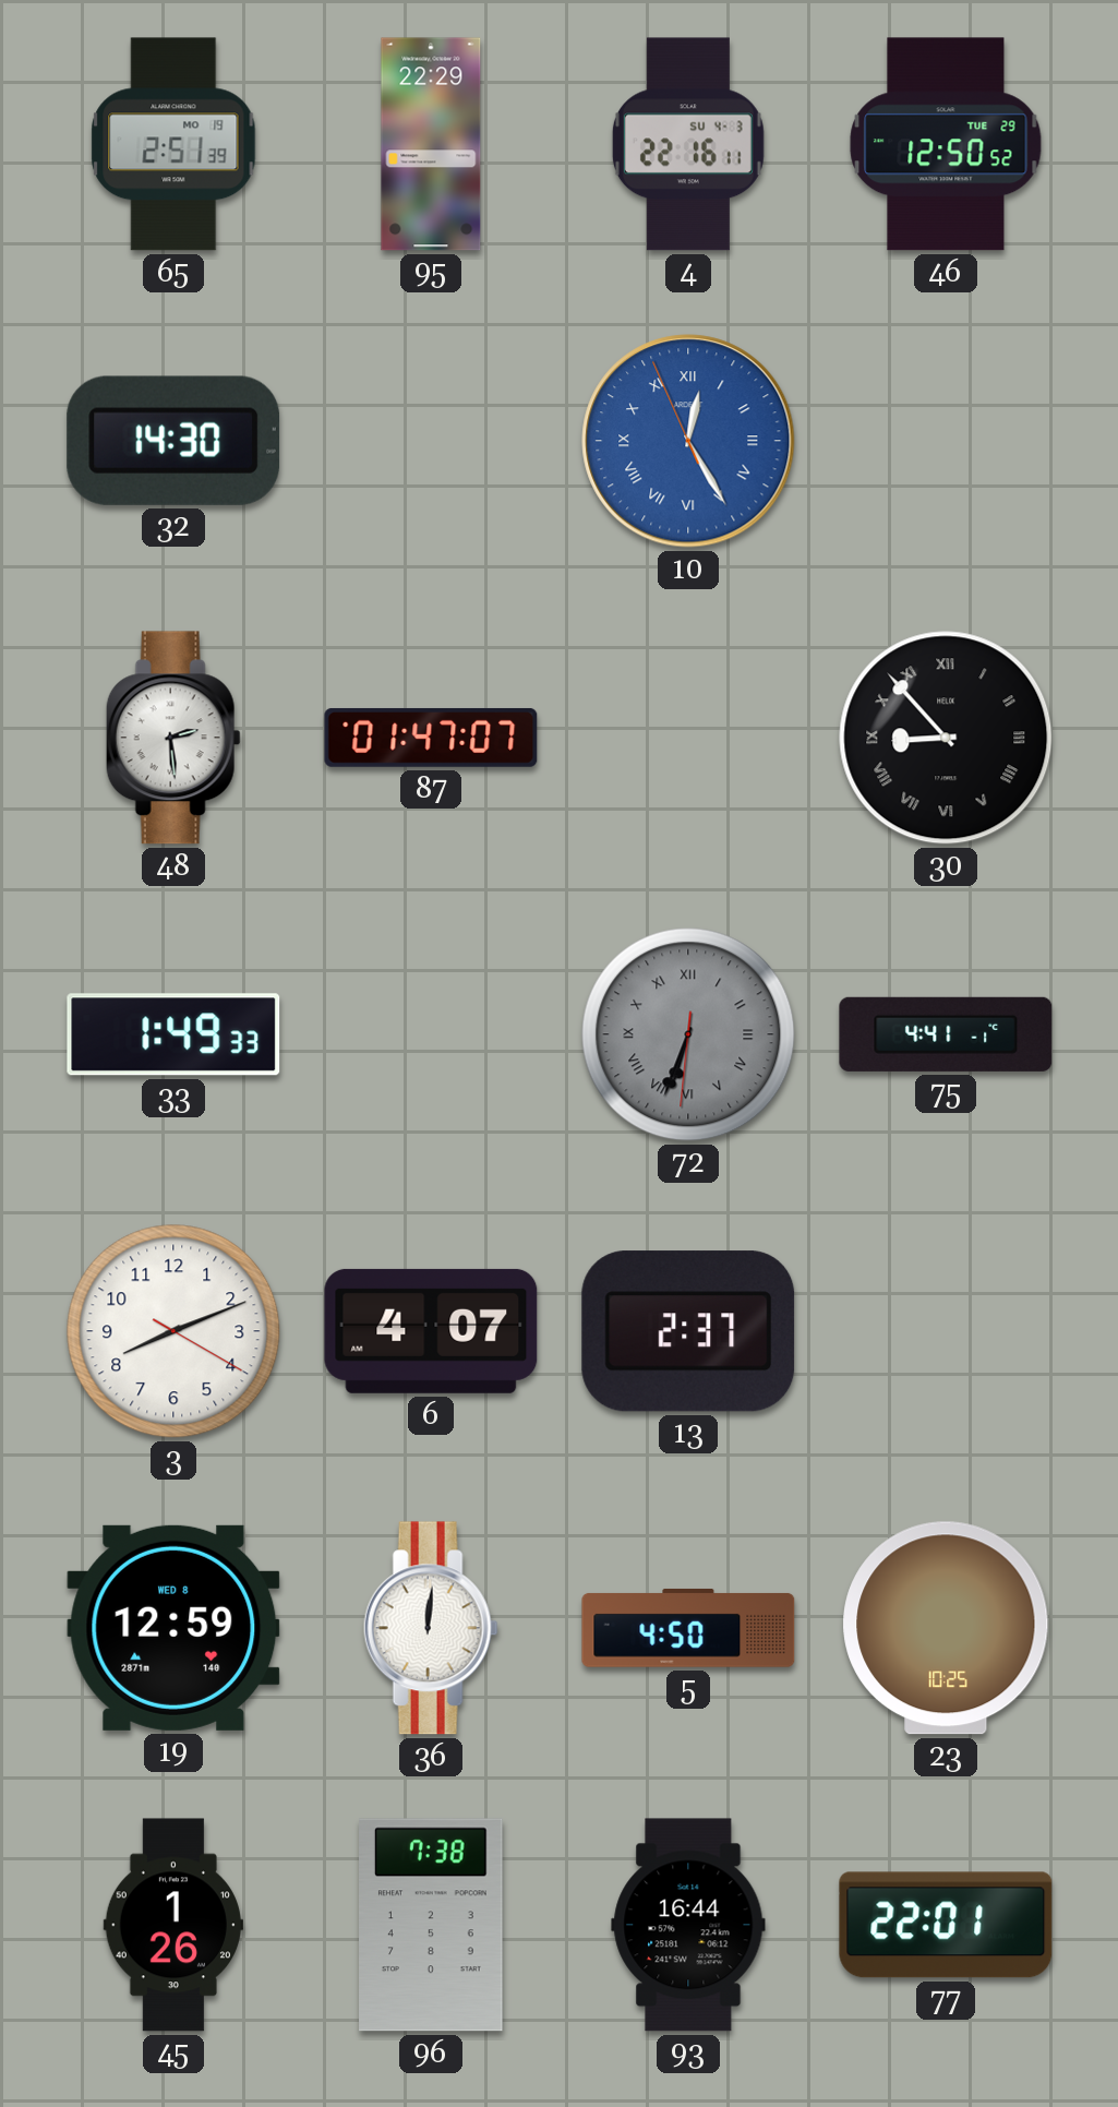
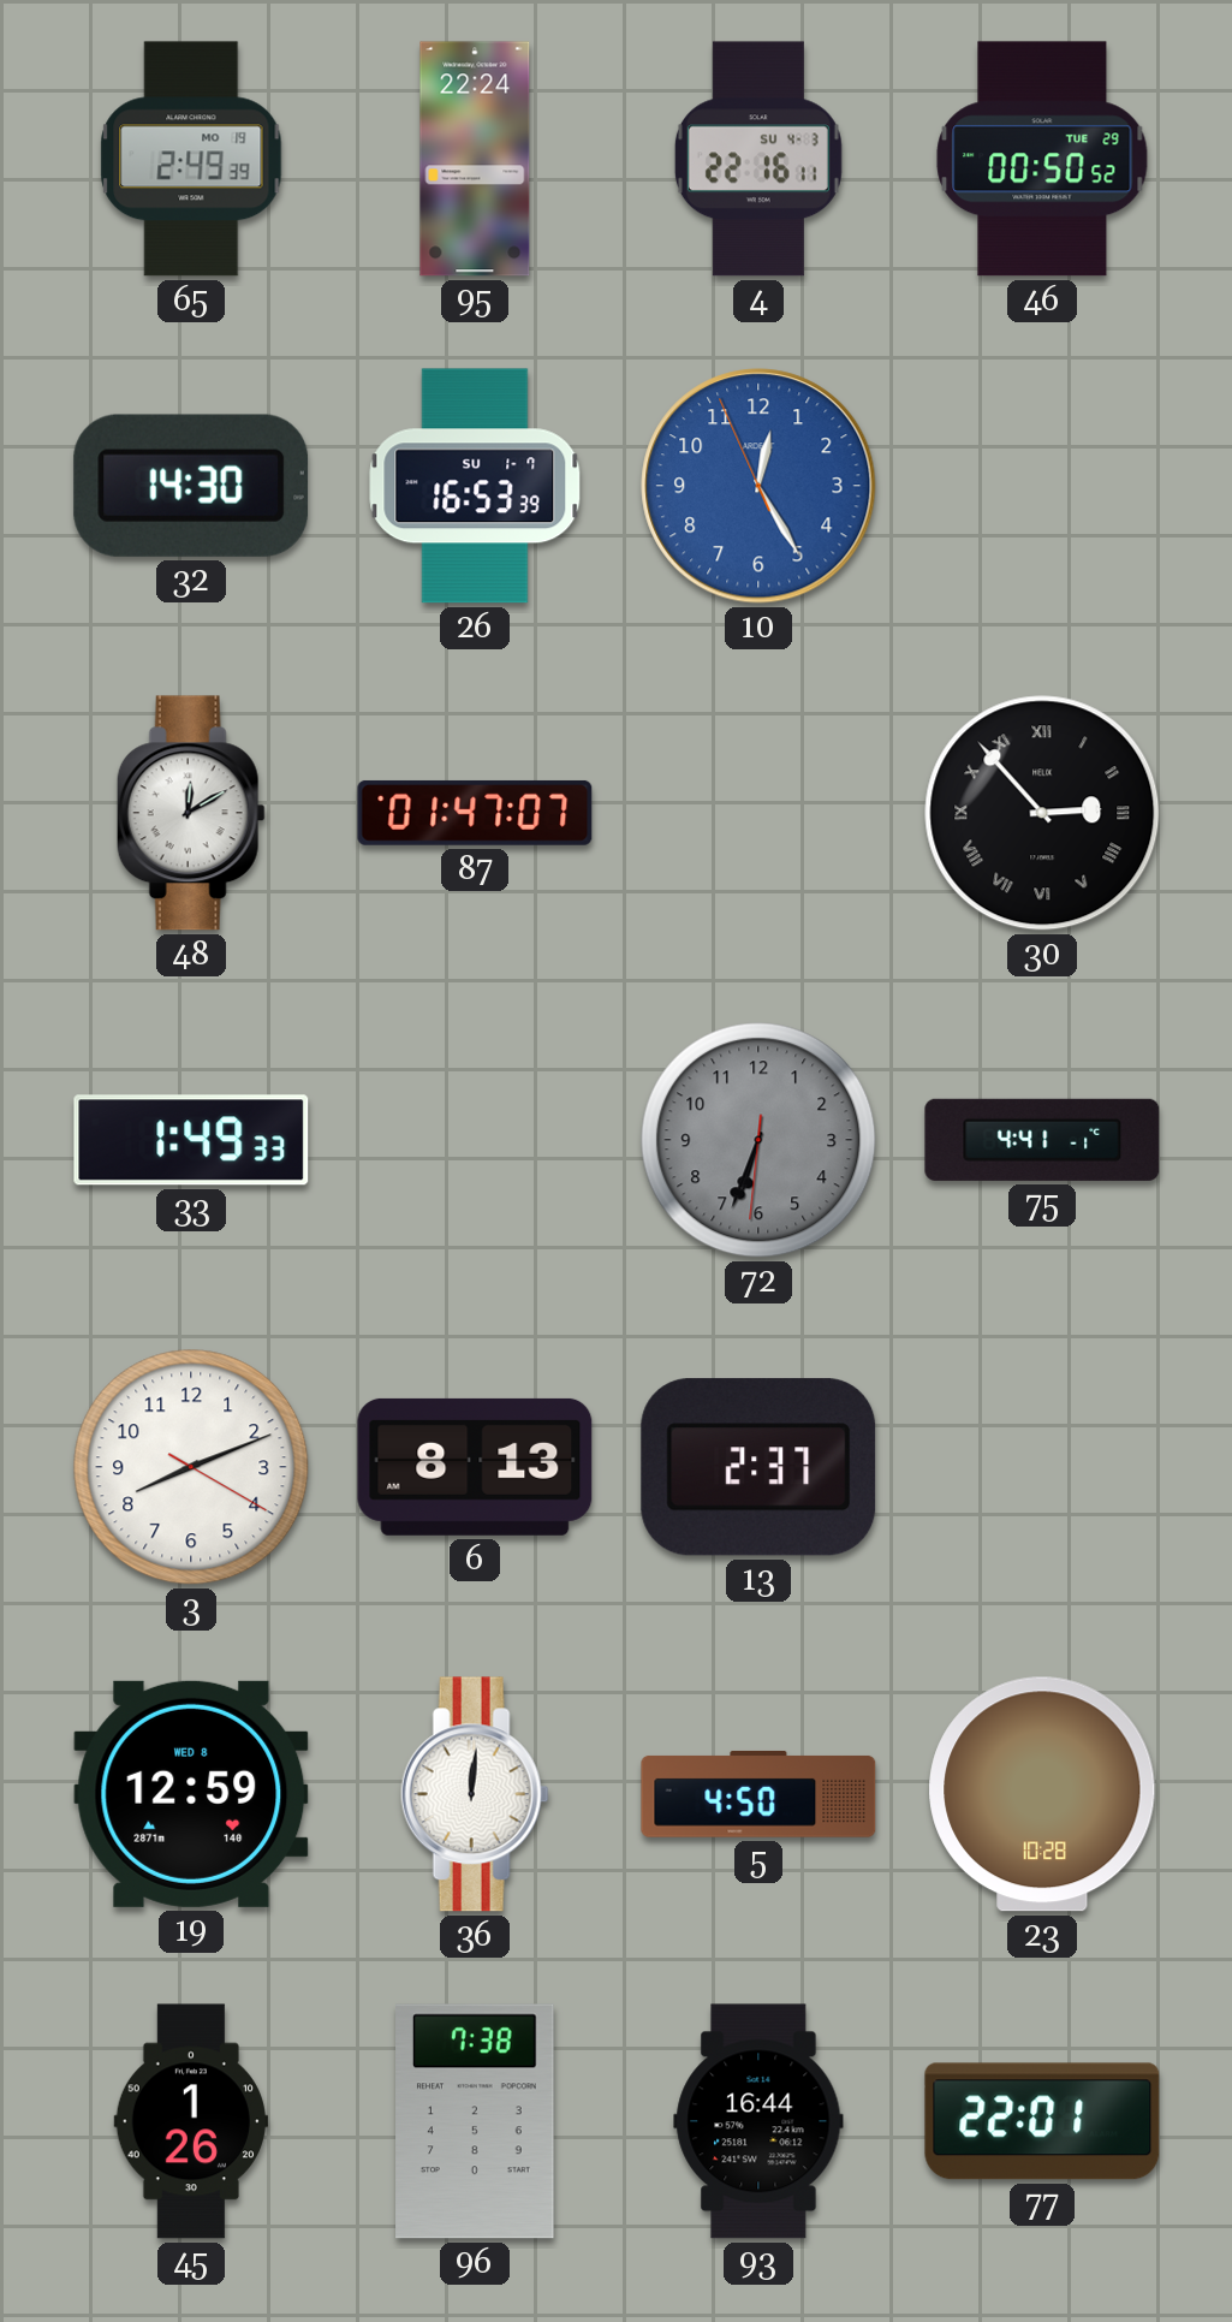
65: 2:51 -> 2:49 (191, 159)
95: 22:29 -> 22:24 (475, 159)
46: 12:50 -> 00:50 (1042, 159)
26: none -> 16:53 (475, 486)
10 numerals: Roman -> Arabic (758, 486)
48: 2:29 -> 12:10 (191, 813)
30: 8:53 -> 2:53 (1042, 813)
72 numerals: Roman -> Arabic (758, 1140)
6: 4:07 -> 8:13 (475, 1467)
23: 10:25 -> 10:28 (1042, 1794)
